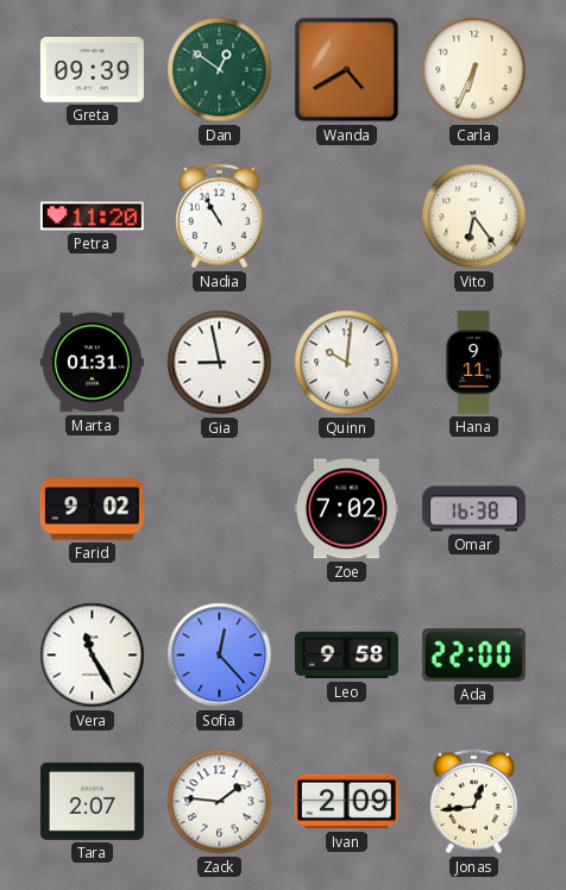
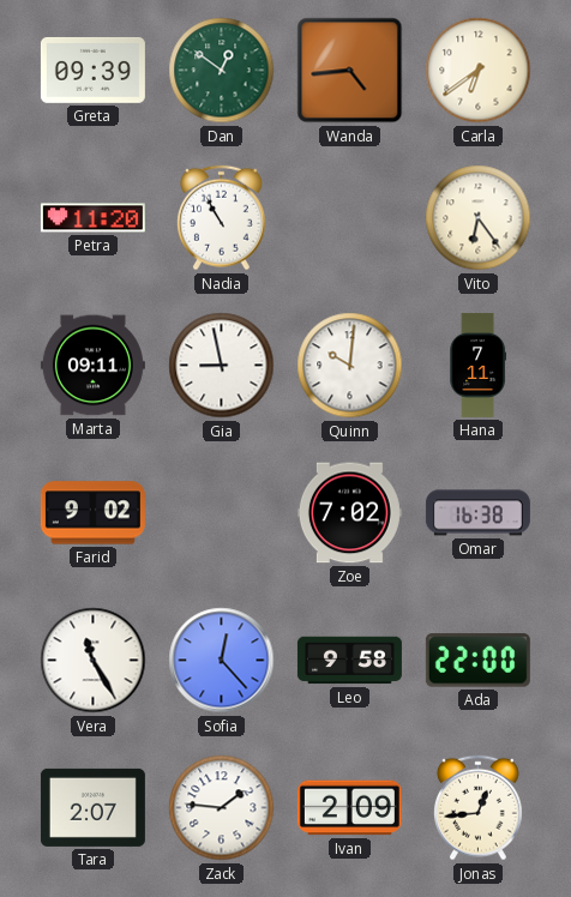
Wanda: 4:40 -> 4:44 (350, 71)
Carla: 6:34 -> 6:39 (479, 71)
Marta: 01:31 -> 09:11 (92, 366)
Hana: 9:11 -> 7:11 (477, 365)
